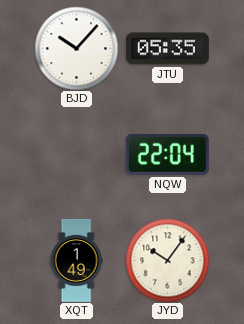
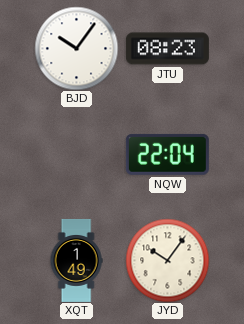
BJD: 10:07 -> 10:06 (76, 48)
JTU: 05:35 -> 08:23 (167, 49)
